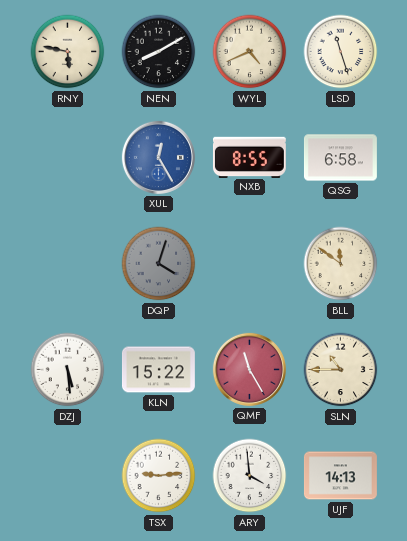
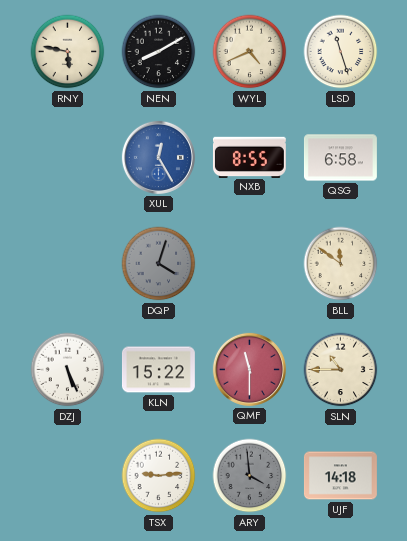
DZJ: 5:29 -> 5:26 (68, 370)
QMF: 11:25 -> 11:30 (249, 369)
ARY dial: white -> grey (250, 476)
UJF: 14:13 -> 14:18 (340, 476)
